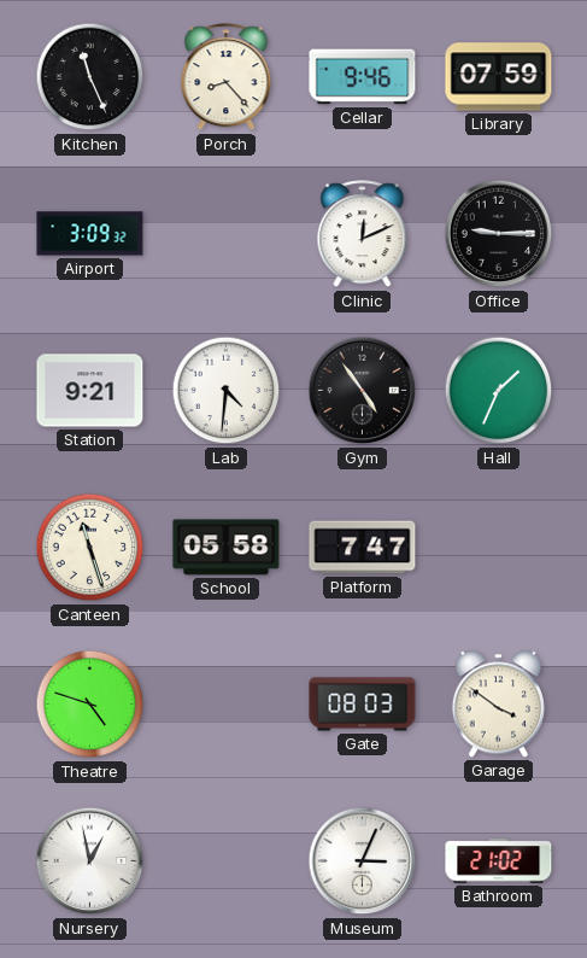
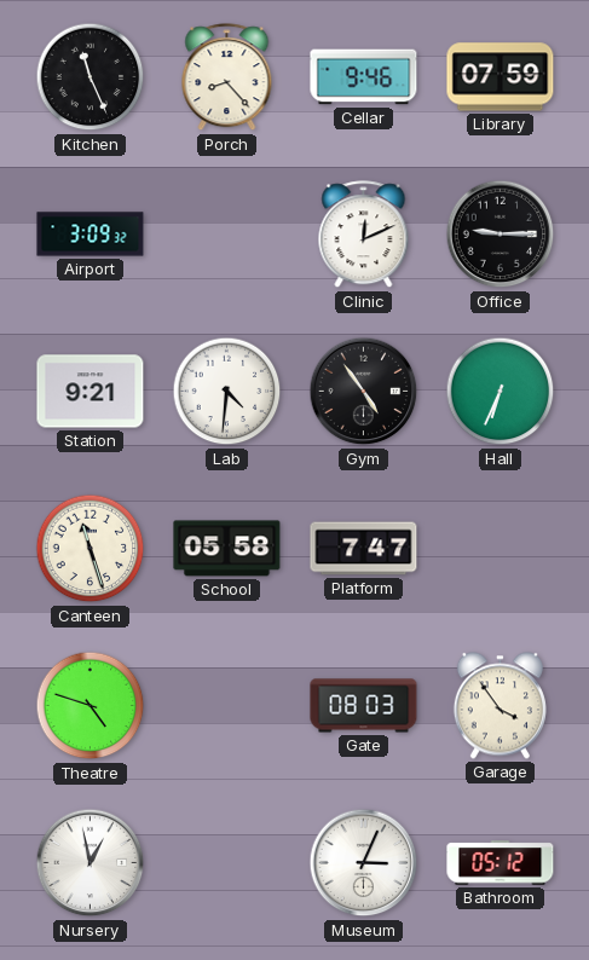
Hall: 1:34 -> 6:34 (501, 392)
Garage: 3:51 -> 3:54 (500, 706)
Bathroom: 21:02 -> 05:12 (501, 863)
